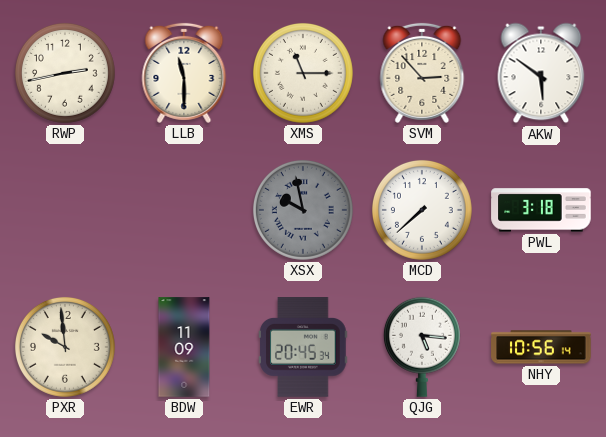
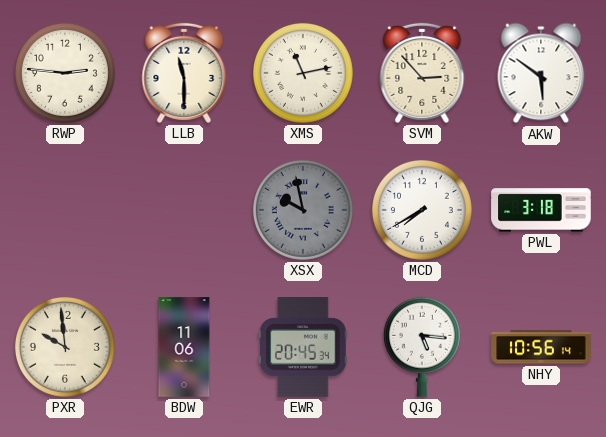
RWP: 2:43 -> 2:46 (65, 73)
XMS: 11:15 -> 11:13 (303, 73)
MCD: 7:38 -> 7:40 (422, 210)
BDW: 11:09 -> 11:06 (184, 347)
